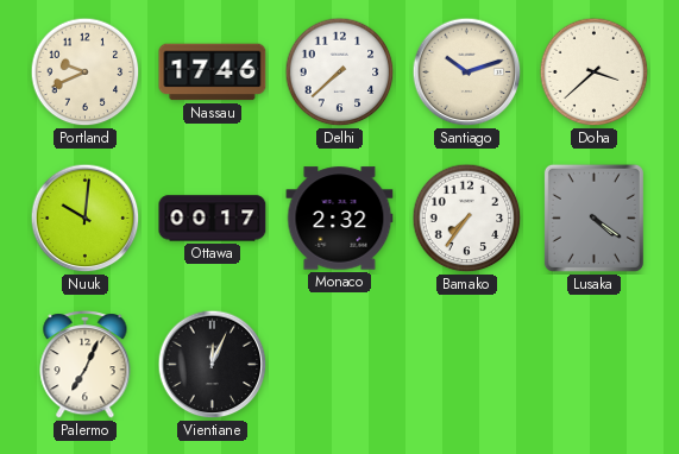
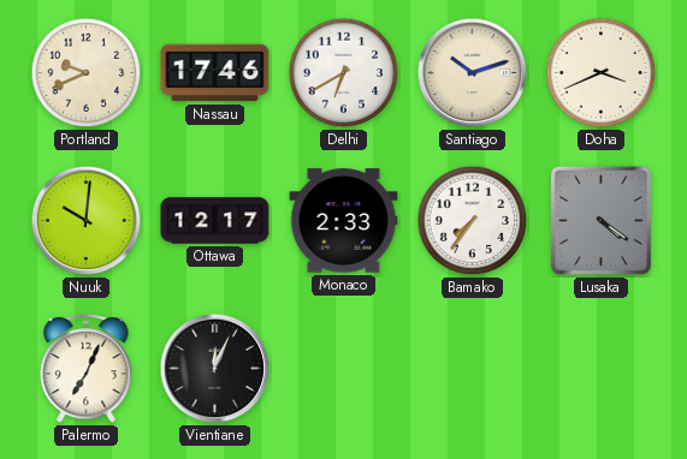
Delhi: 7:38 -> 6:40 (344, 73)
Doha: 3:38 -> 3:41 (602, 73)
Ottawa: 00:17 -> 12:17 (215, 221)
Monaco: 2:32 -> 2:33 (344, 221)
